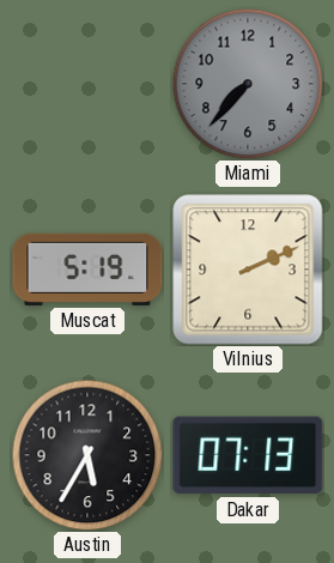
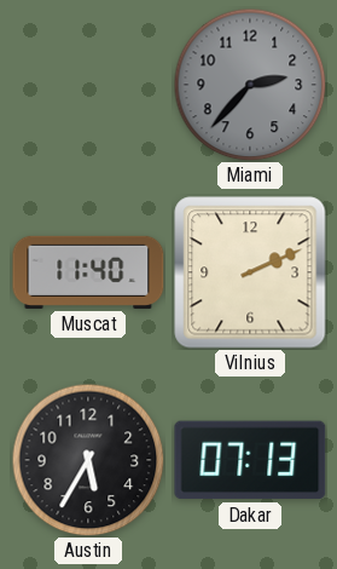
Miami: 7:37 -> 2:37 (250, 85)
Muscat: 5:19 -> 11:40 (88, 272)
